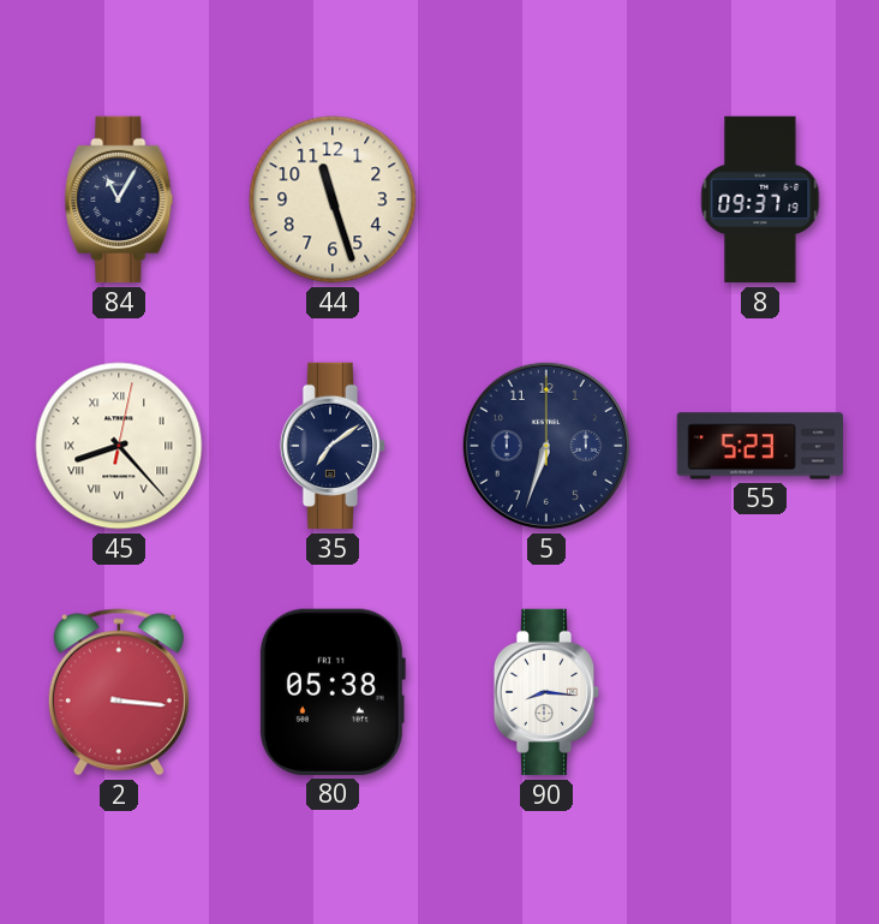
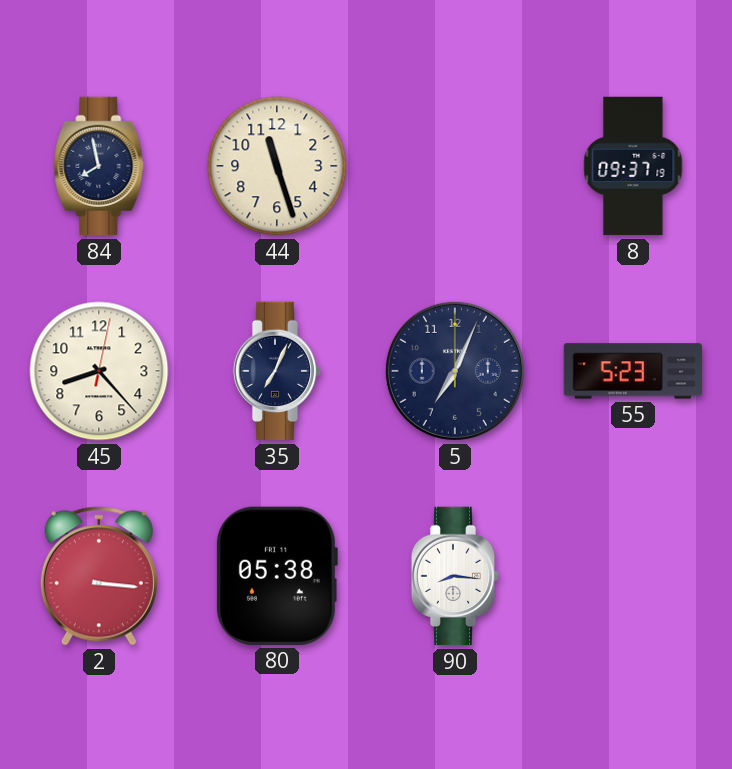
84: 11:05 -> 7:58 (99, 166)
45 numerals: Roman -> Arabic (99, 371)
35: 7:09 -> 7:04 (277, 371)
5: 6:33 -> 7:04 (455, 371)
